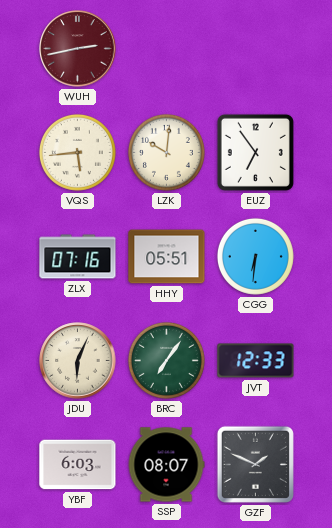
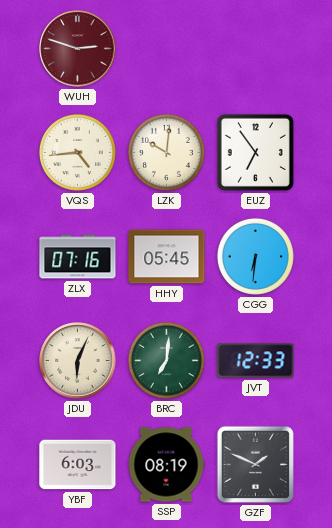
WUH: 2:43 -> 2:48 (78, 49)
VQS: 5:44 -> 4:44 (77, 152)
HHY: 05:51 -> 05:45 (167, 257)
BRC: 7:06 -> 7:01 (166, 360)
SSP: 08:07 -> 08:19 (166, 465)
